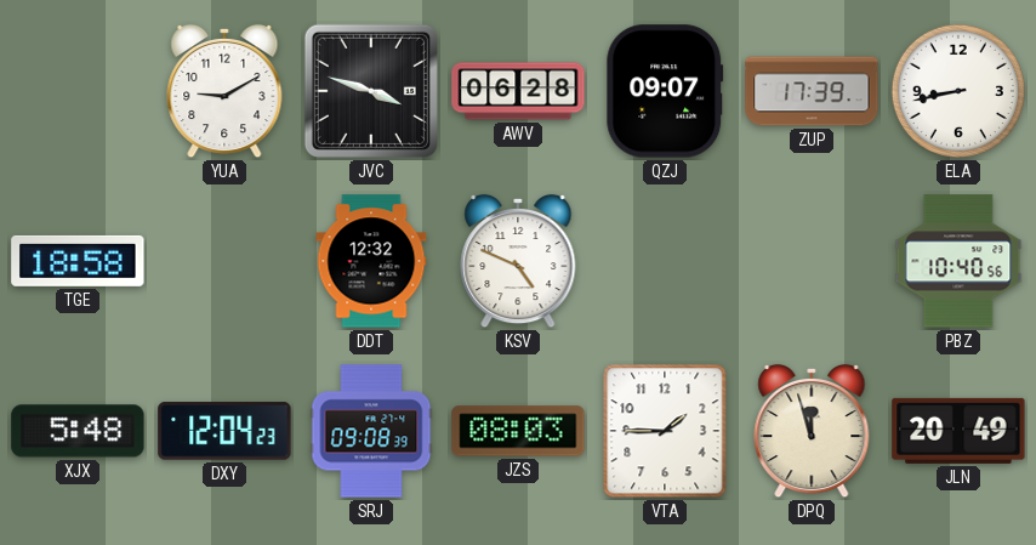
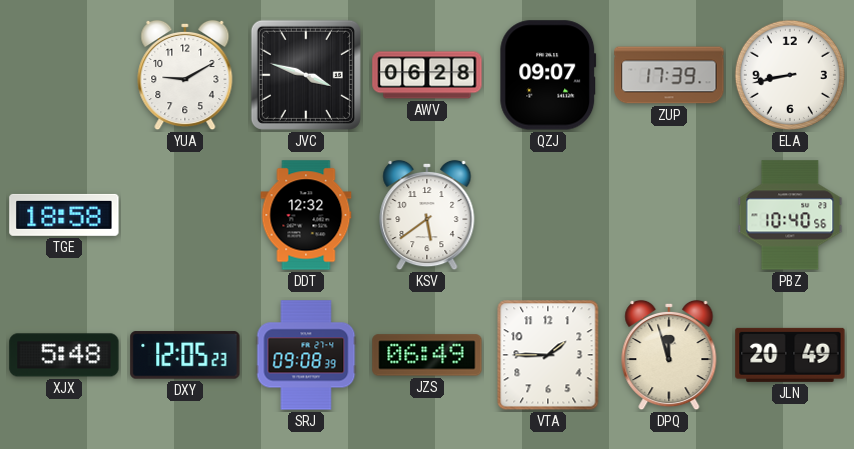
KSV: 4:49 -> 5:39 (427, 215)
DXY: 12:04 -> 12:05 (185, 355)
JZS: 08:03 -> 06:49 (427, 355)
